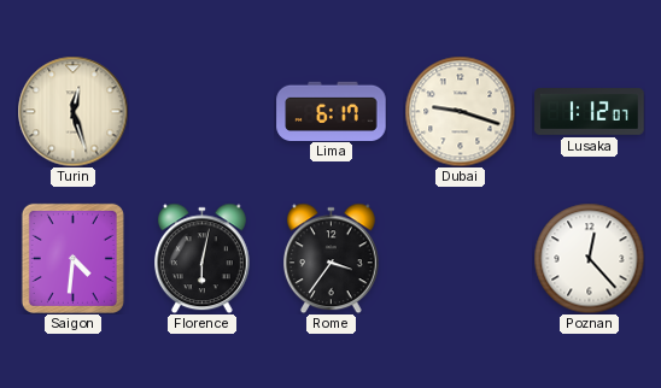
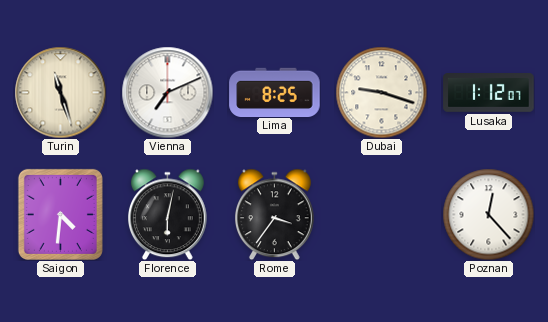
Turin: 12:27 -> 11:27 (60, 92)
Vienna: none -> 7:11 (167, 92)
Lima: 6:17 -> 8:25 (275, 92)
